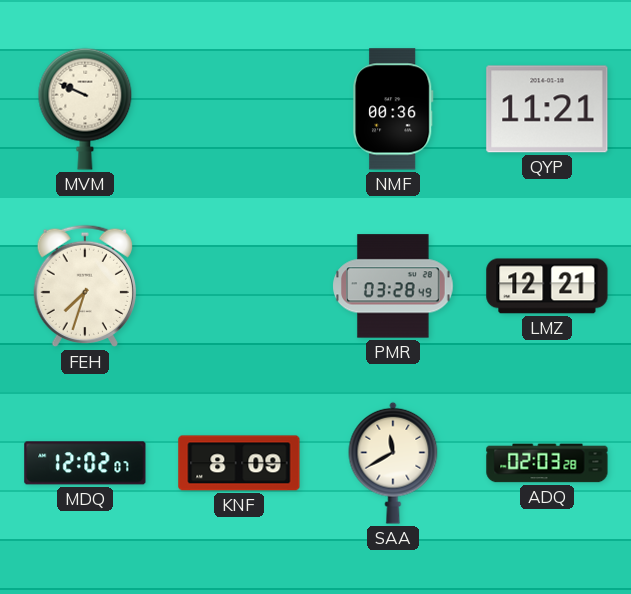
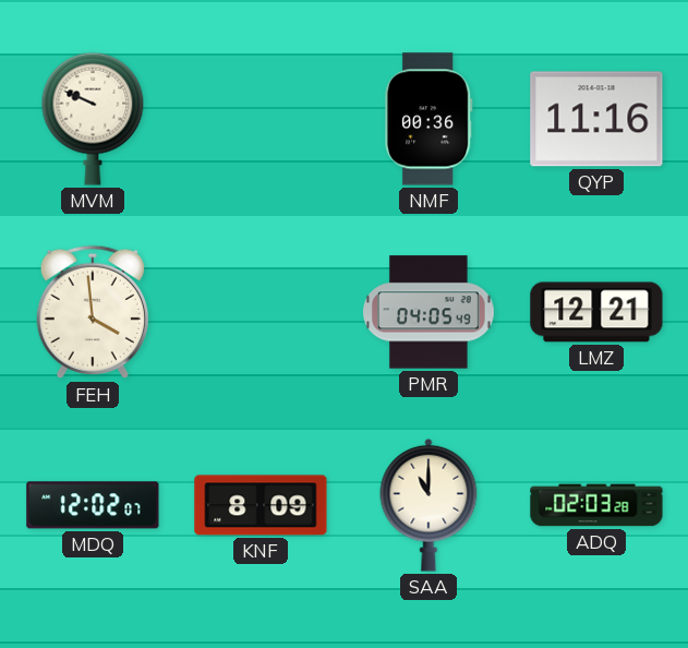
QYP: 11:21 -> 11:16 (596, 119)
FEH: 7:33 -> 3:59 (92, 312)
PMR: 03:28 -> 04:05 (429, 312)
SAA: 11:40 -> 11:00 (429, 505)
